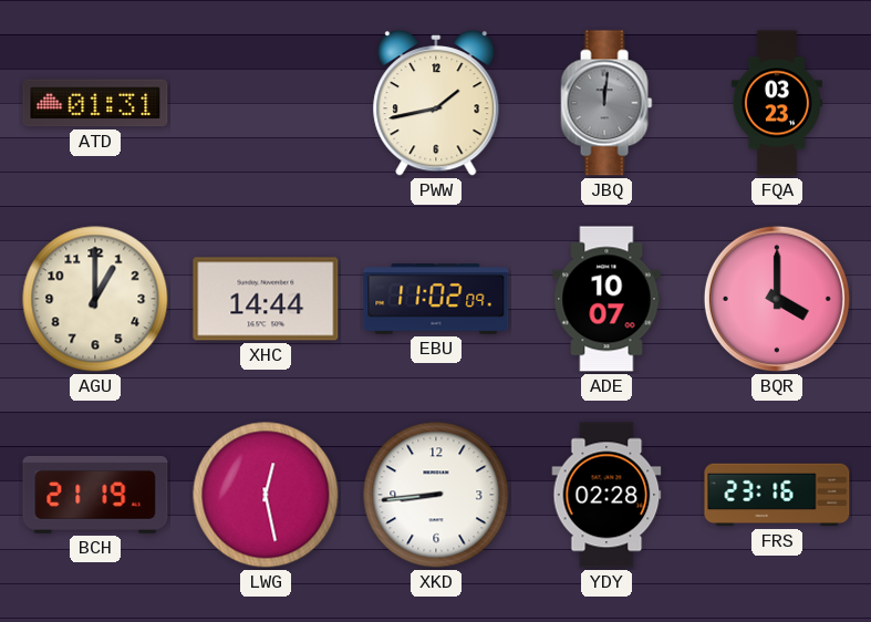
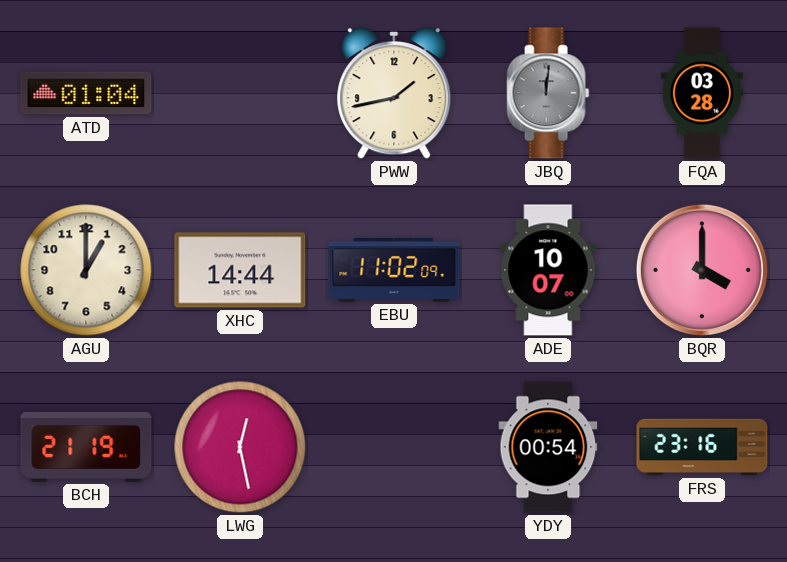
ATD: 01:31 -> 01:04 (86, 93)
FQA: 03:23 -> 03:28 (702, 93)
XKD: 8:44 -> none (436, 495)
YDY: 02:28 -> 00:54 (548, 447)
